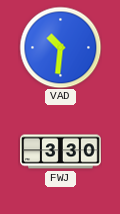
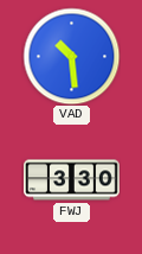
VAD: 10:31 -> 10:29 (71, 56)
